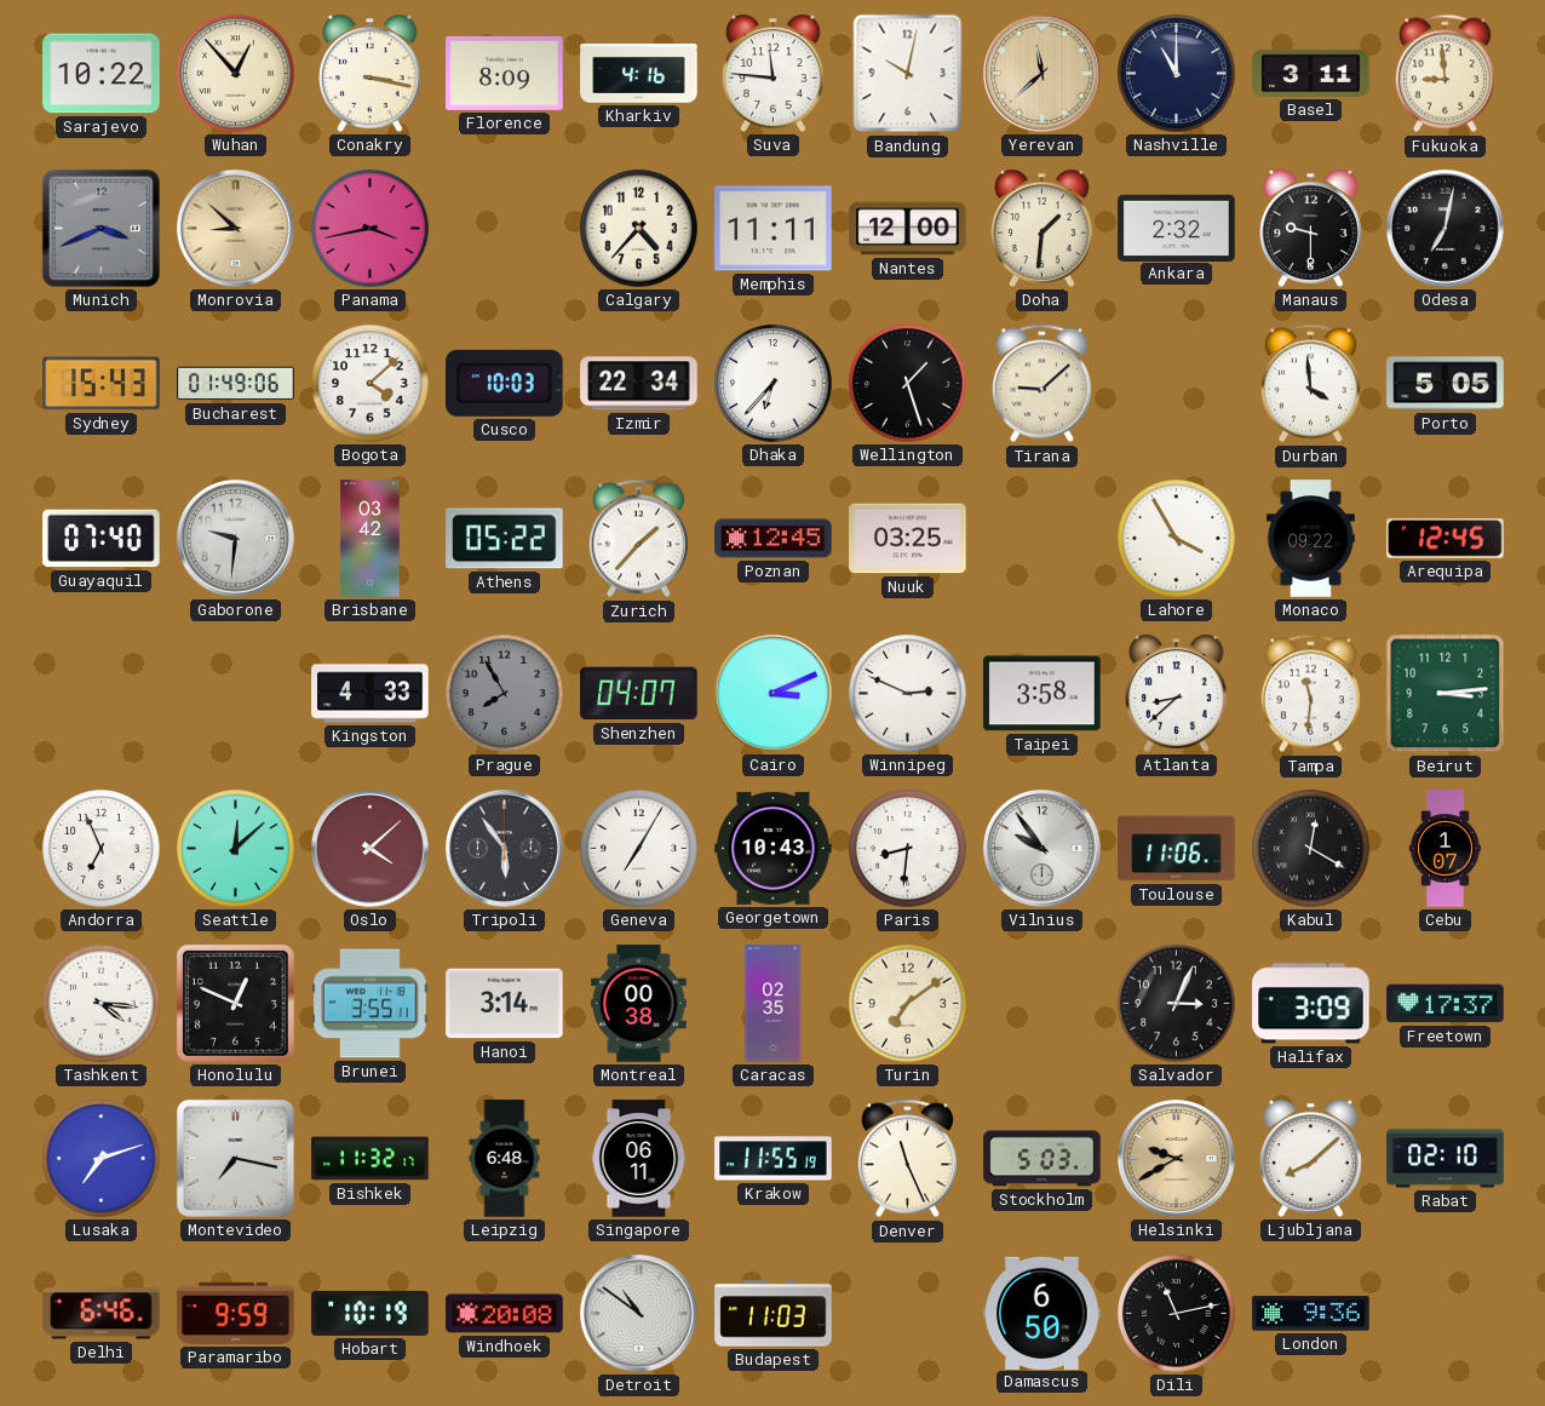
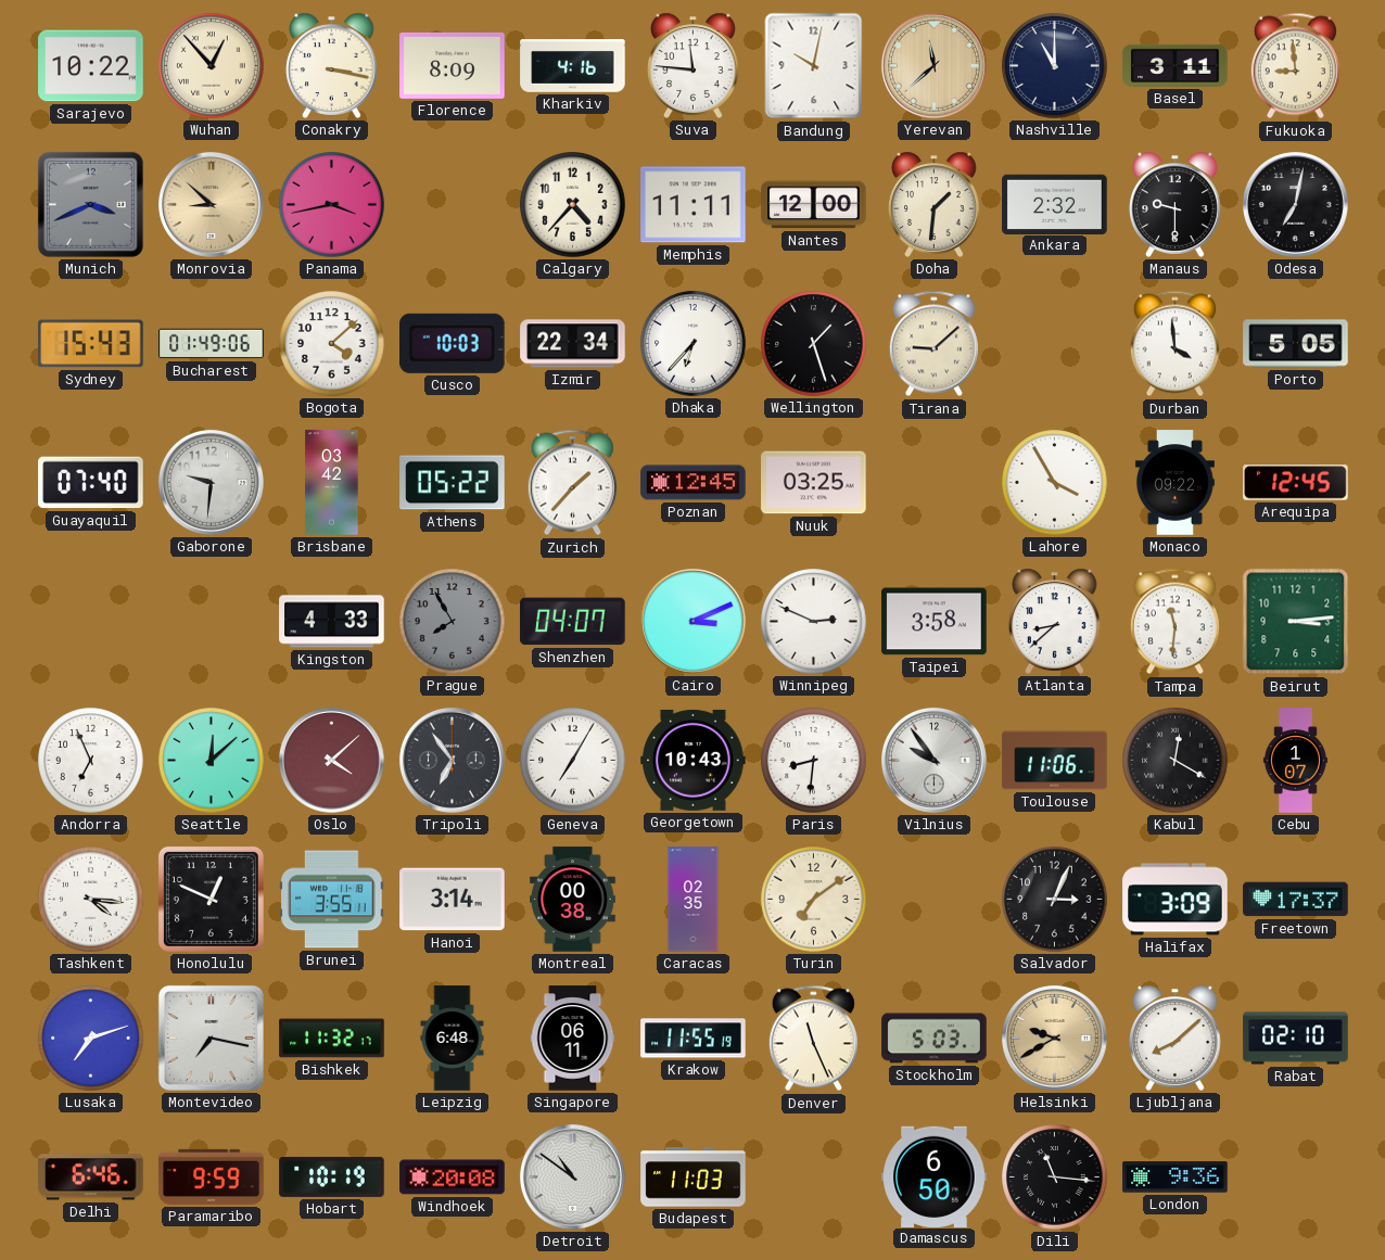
Tripoli: 5:54 -> 6:54 (452, 760)
Dili: 11:13 -> 11:16 (1055, 1178)
